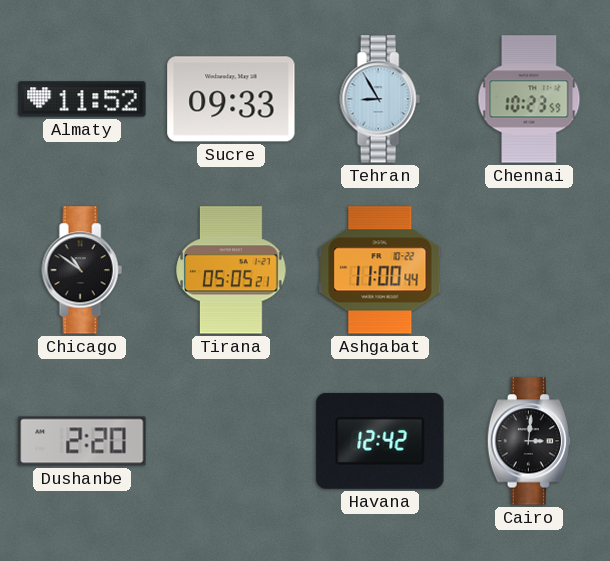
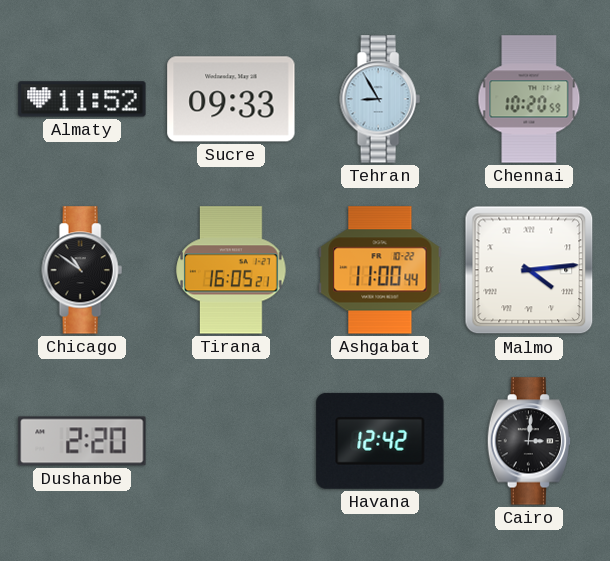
Chennai: 10:23 -> 10:20 (529, 99)
Tirana: 05:05 -> 16:05 (231, 270)
Malmo: none -> 4:14 (529, 270)
